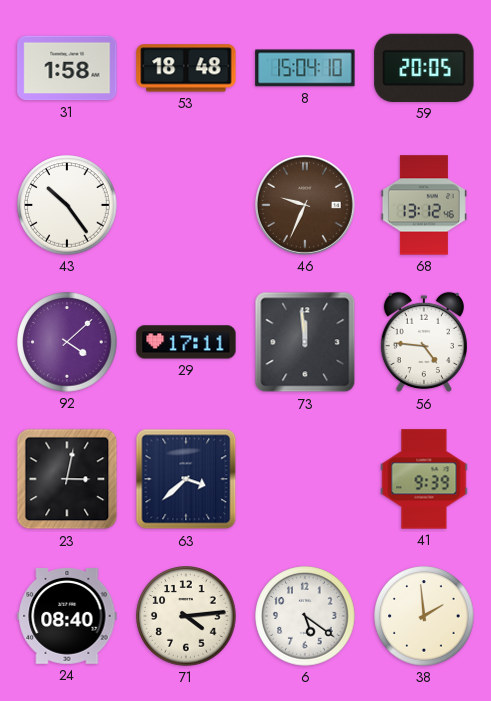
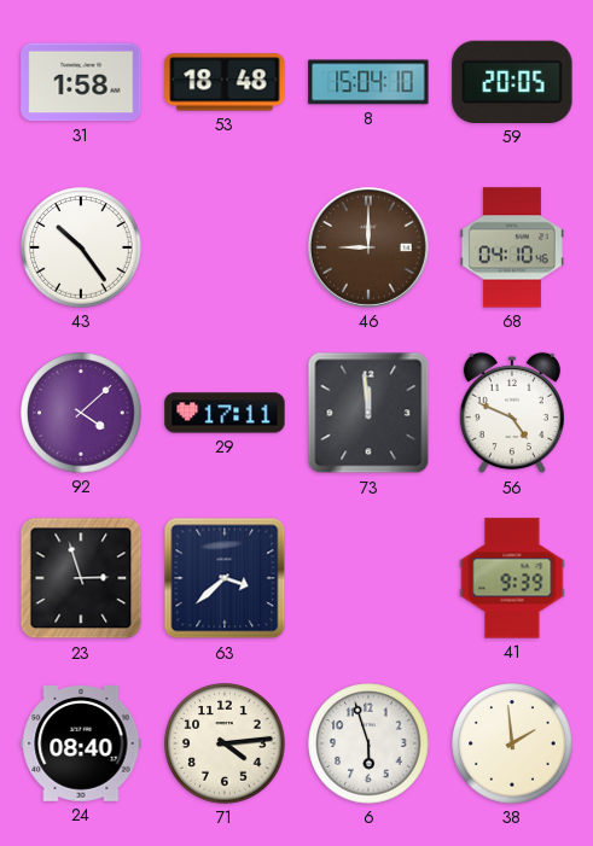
46: 9:34 -> 9:00 (368, 247)
68: 13:12 -> 04:10 (512, 247)
56: 4:46 -> 4:49 (512, 413)
23: 3:02 -> 2:57 (81, 578)
6: 5:21 -> 5:57 (368, 743)
